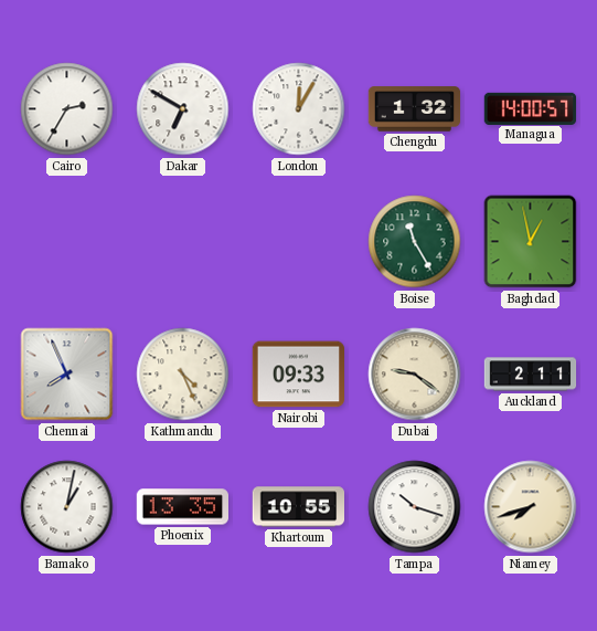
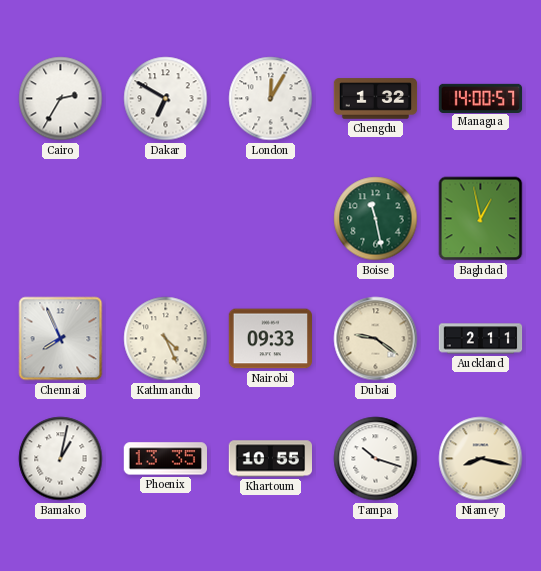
Boise: 11:25 -> 11:28 (376, 219)
Niamey: 7:42 -> 8:17 (481, 459)
